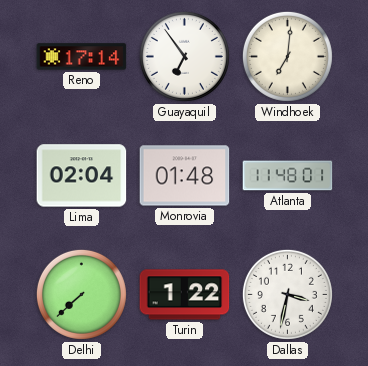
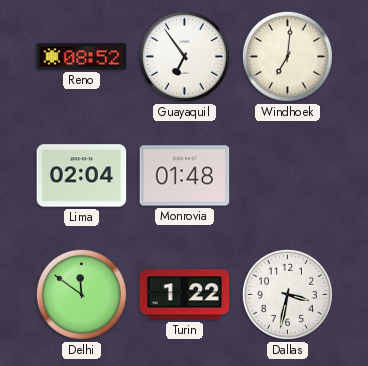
Reno: 17:14 -> 08:52 (82, 57)
Atlanta: 11:48 -> none (288, 176)
Delhi: 7:38 -> 11:51 (81, 294)
